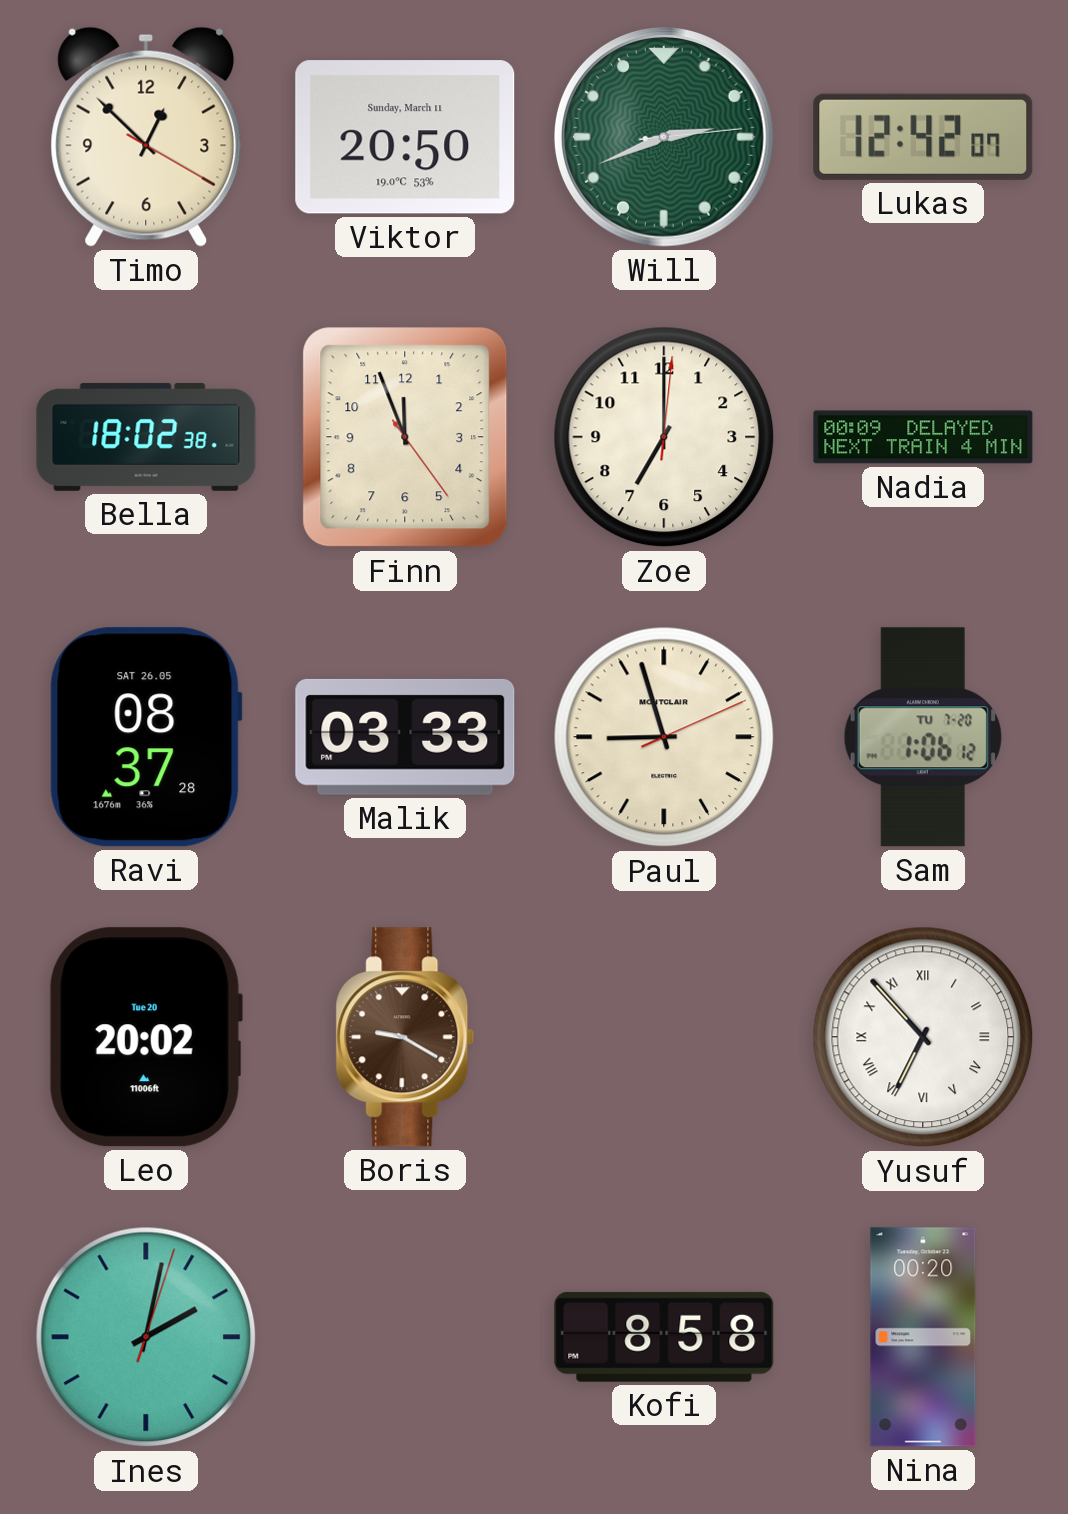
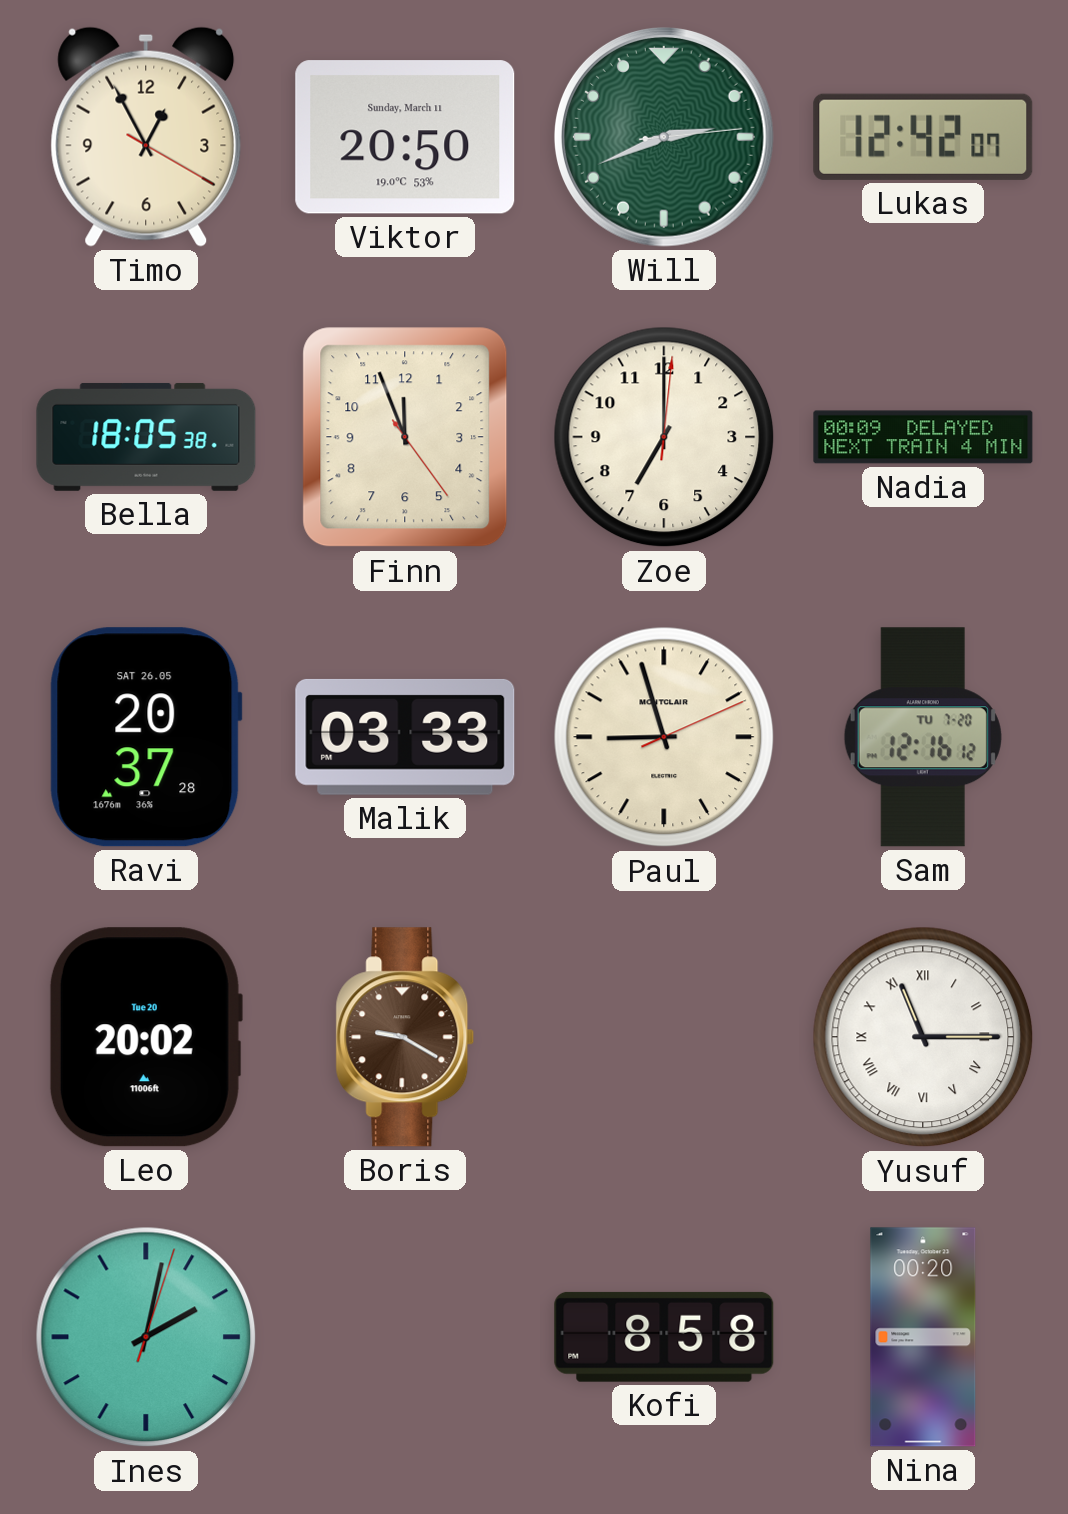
Timo: 12:52 -> 12:55 (146, 137)
Bella: 18:02 -> 18:05 (146, 437)
Ravi: 08:37 -> 20:37 (146, 737)
Sam: 1:06 -> 12:16 (923, 737)
Yusuf: 6:53 -> 11:15 (923, 1037)
